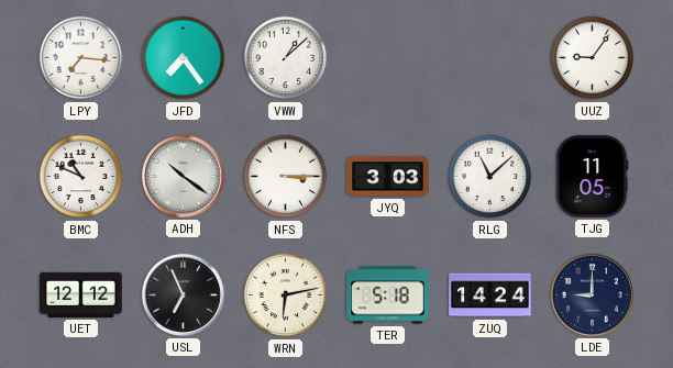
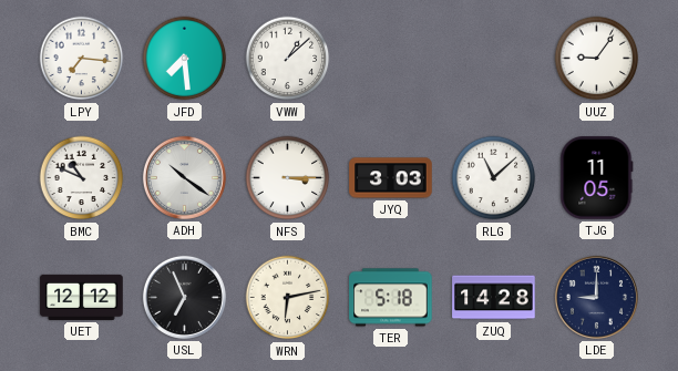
JFD: 7:24 -> 7:29 (185, 59)
ZUQ: 14:24 -> 14:28 (494, 298)
